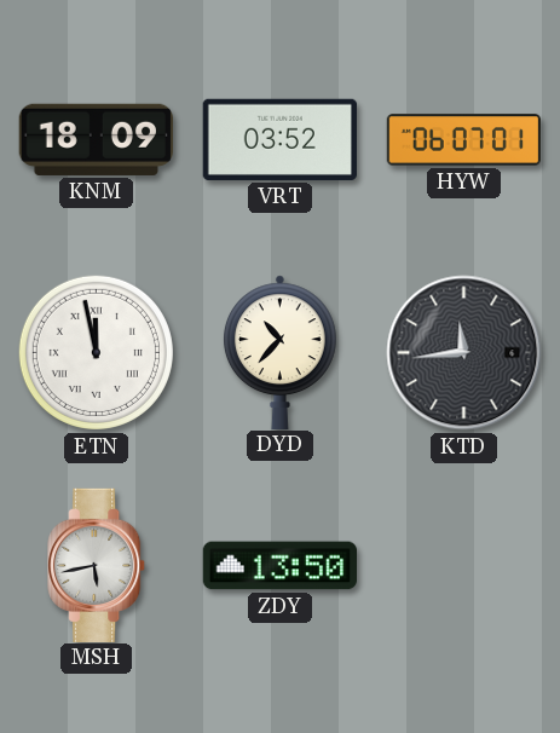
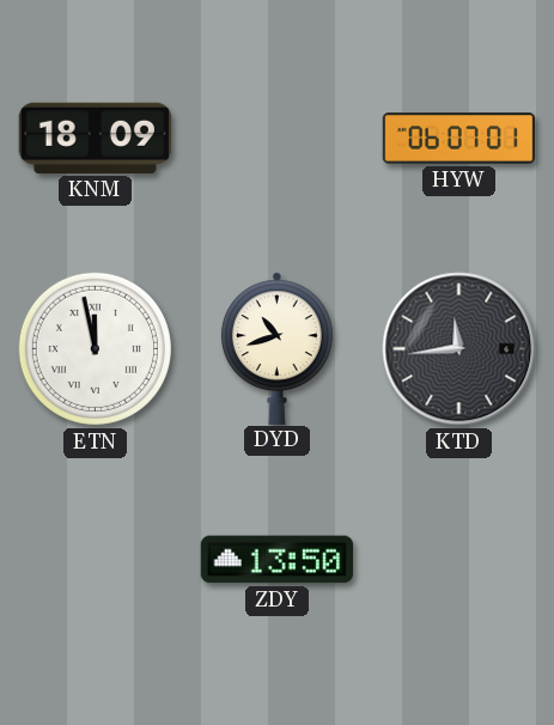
VRT: 03:52 -> none (279, 139)
DYD: 10:37 -> 10:42 (276, 348)
MSH: 5:43 -> none (97, 565)
